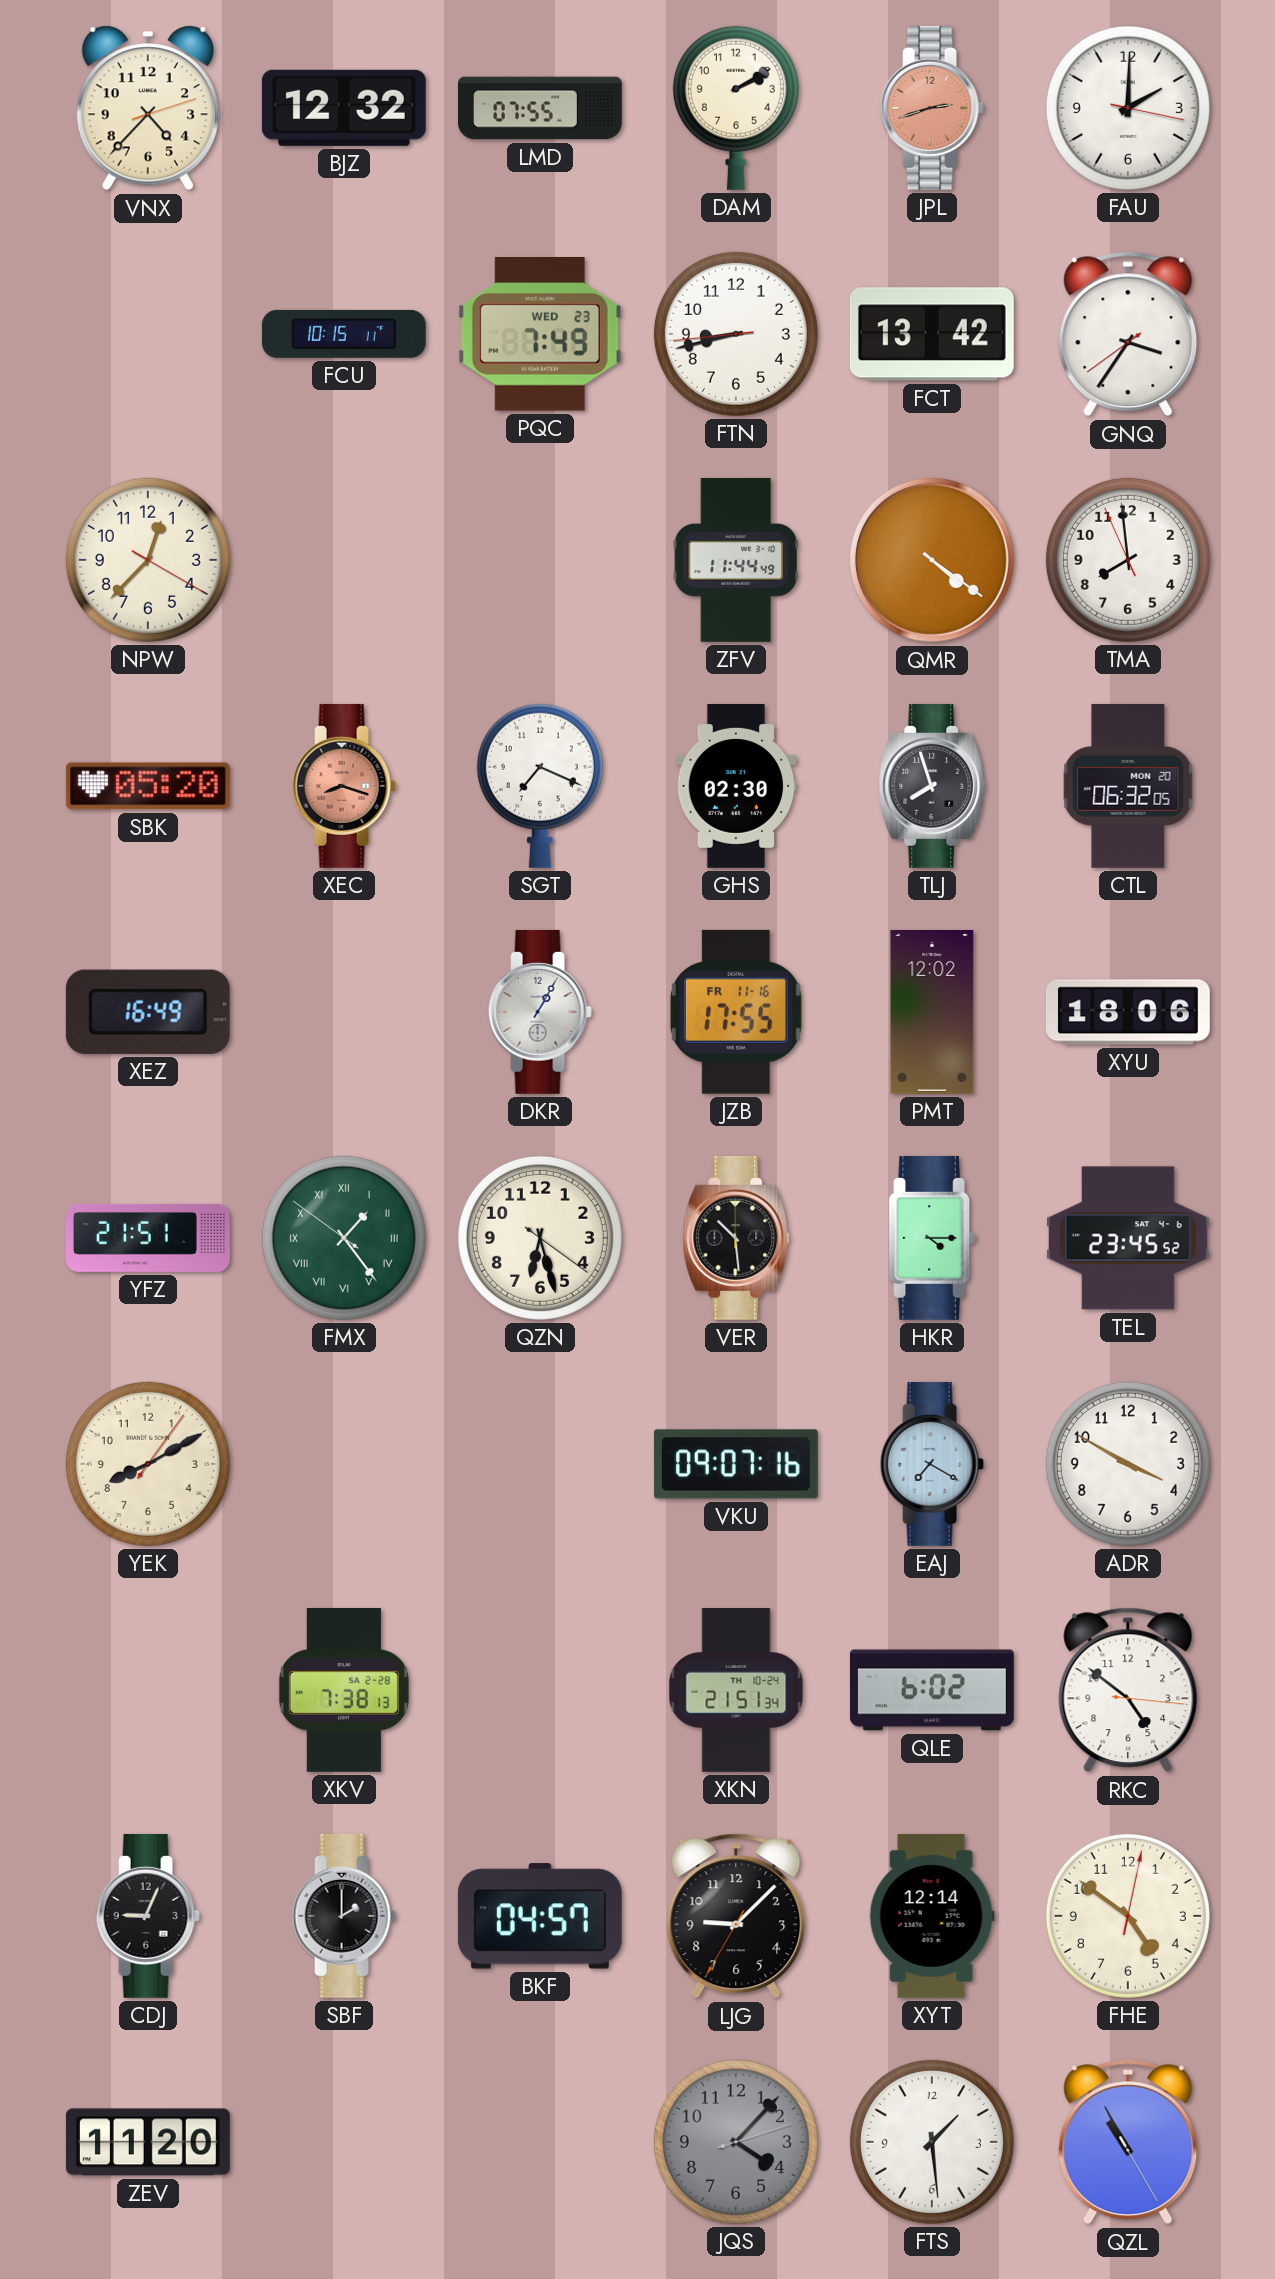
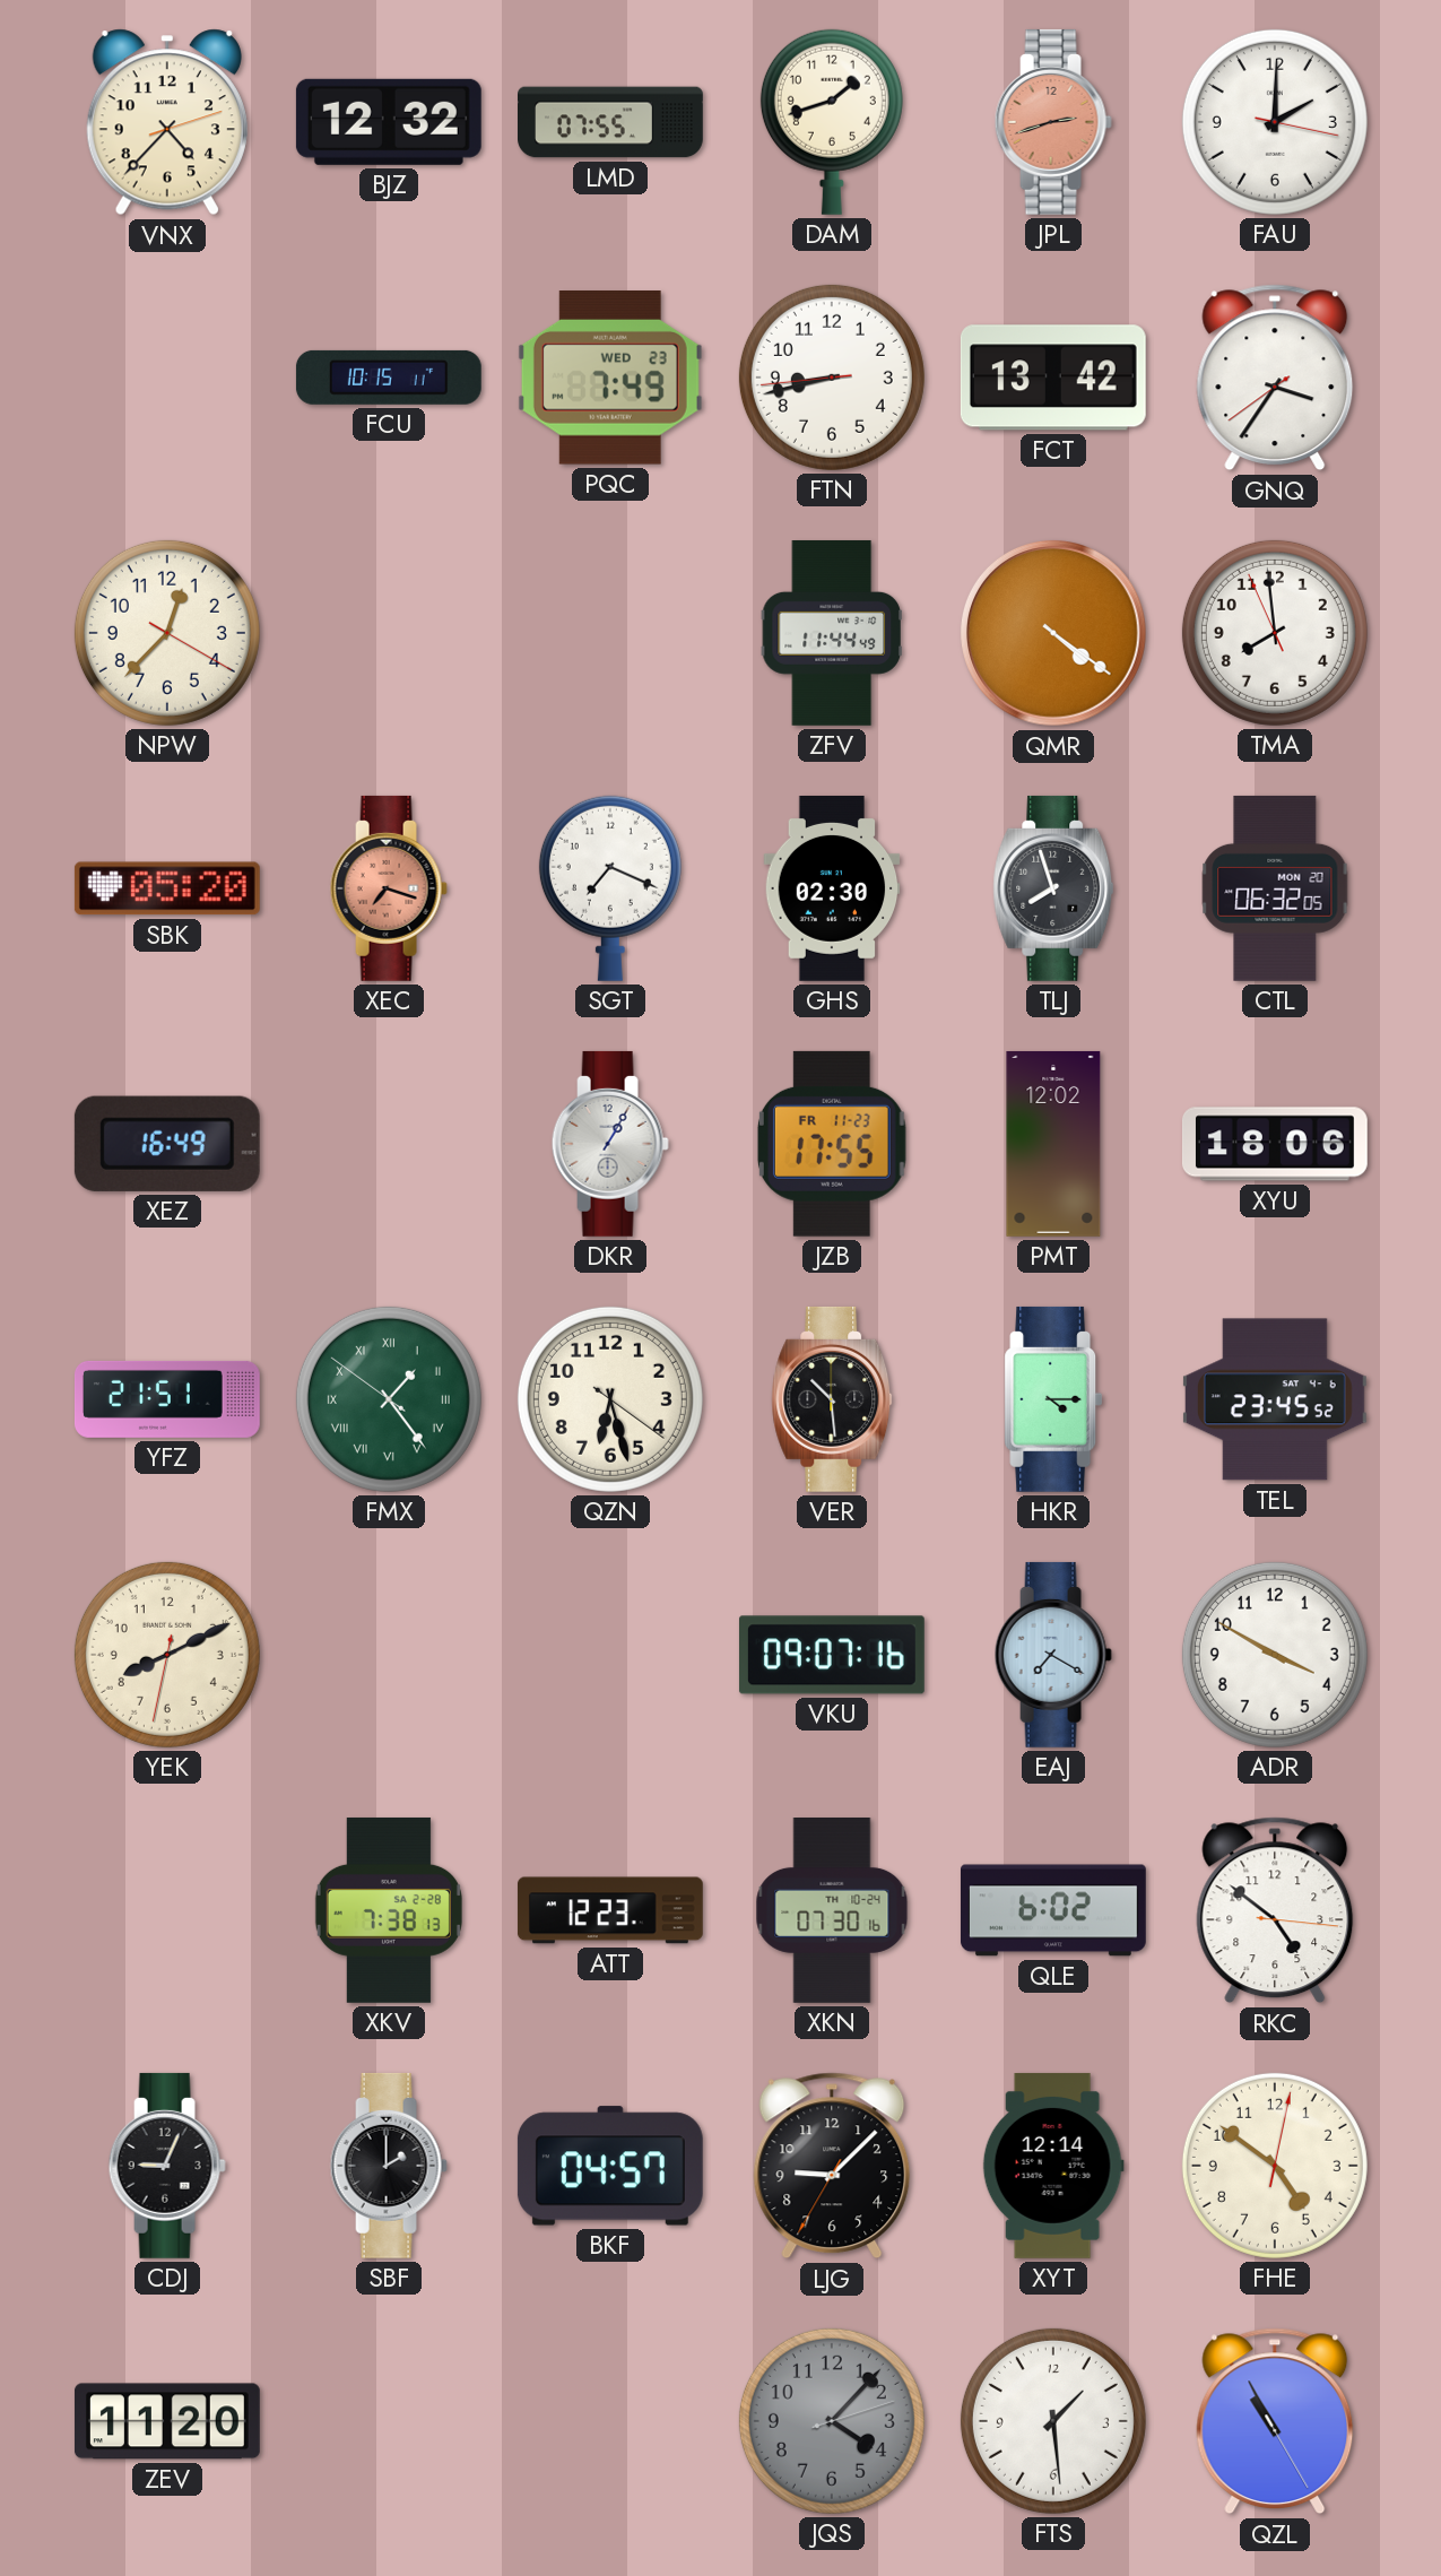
DAM: 2:10 -> 1:42 (832, 122)
XEC: 8:18 -> 7:18 (389, 888)
JZB date: FR 11-16 -> FR 11-23 (832, 1144)
YEK: 8:10:06 -> 8:10:32 (167, 1655)
ATT: none -> 12:23 (610, 1910)
XKN: 21:51 -> 07:30 (832, 1911)
